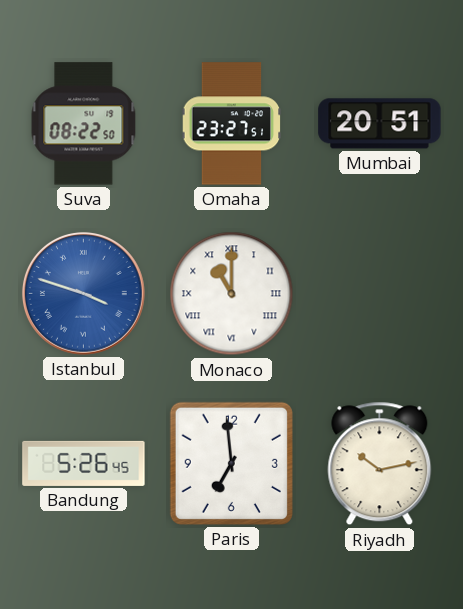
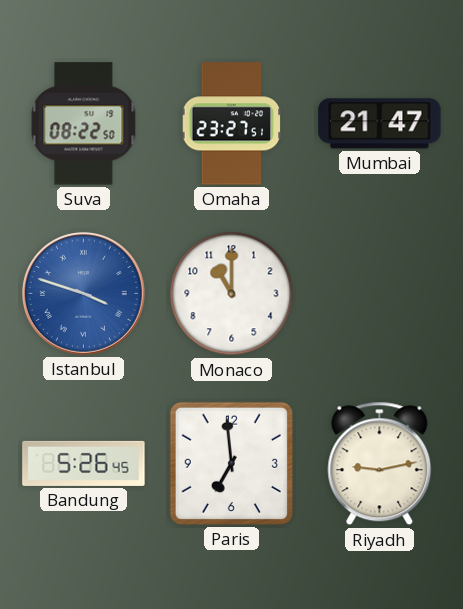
Mumbai: 20:51 -> 21:47 (380, 124)
Monaco numerals: Roman -> Arabic (232, 294)
Riyadh: 10:13 -> 9:13 (380, 464)
